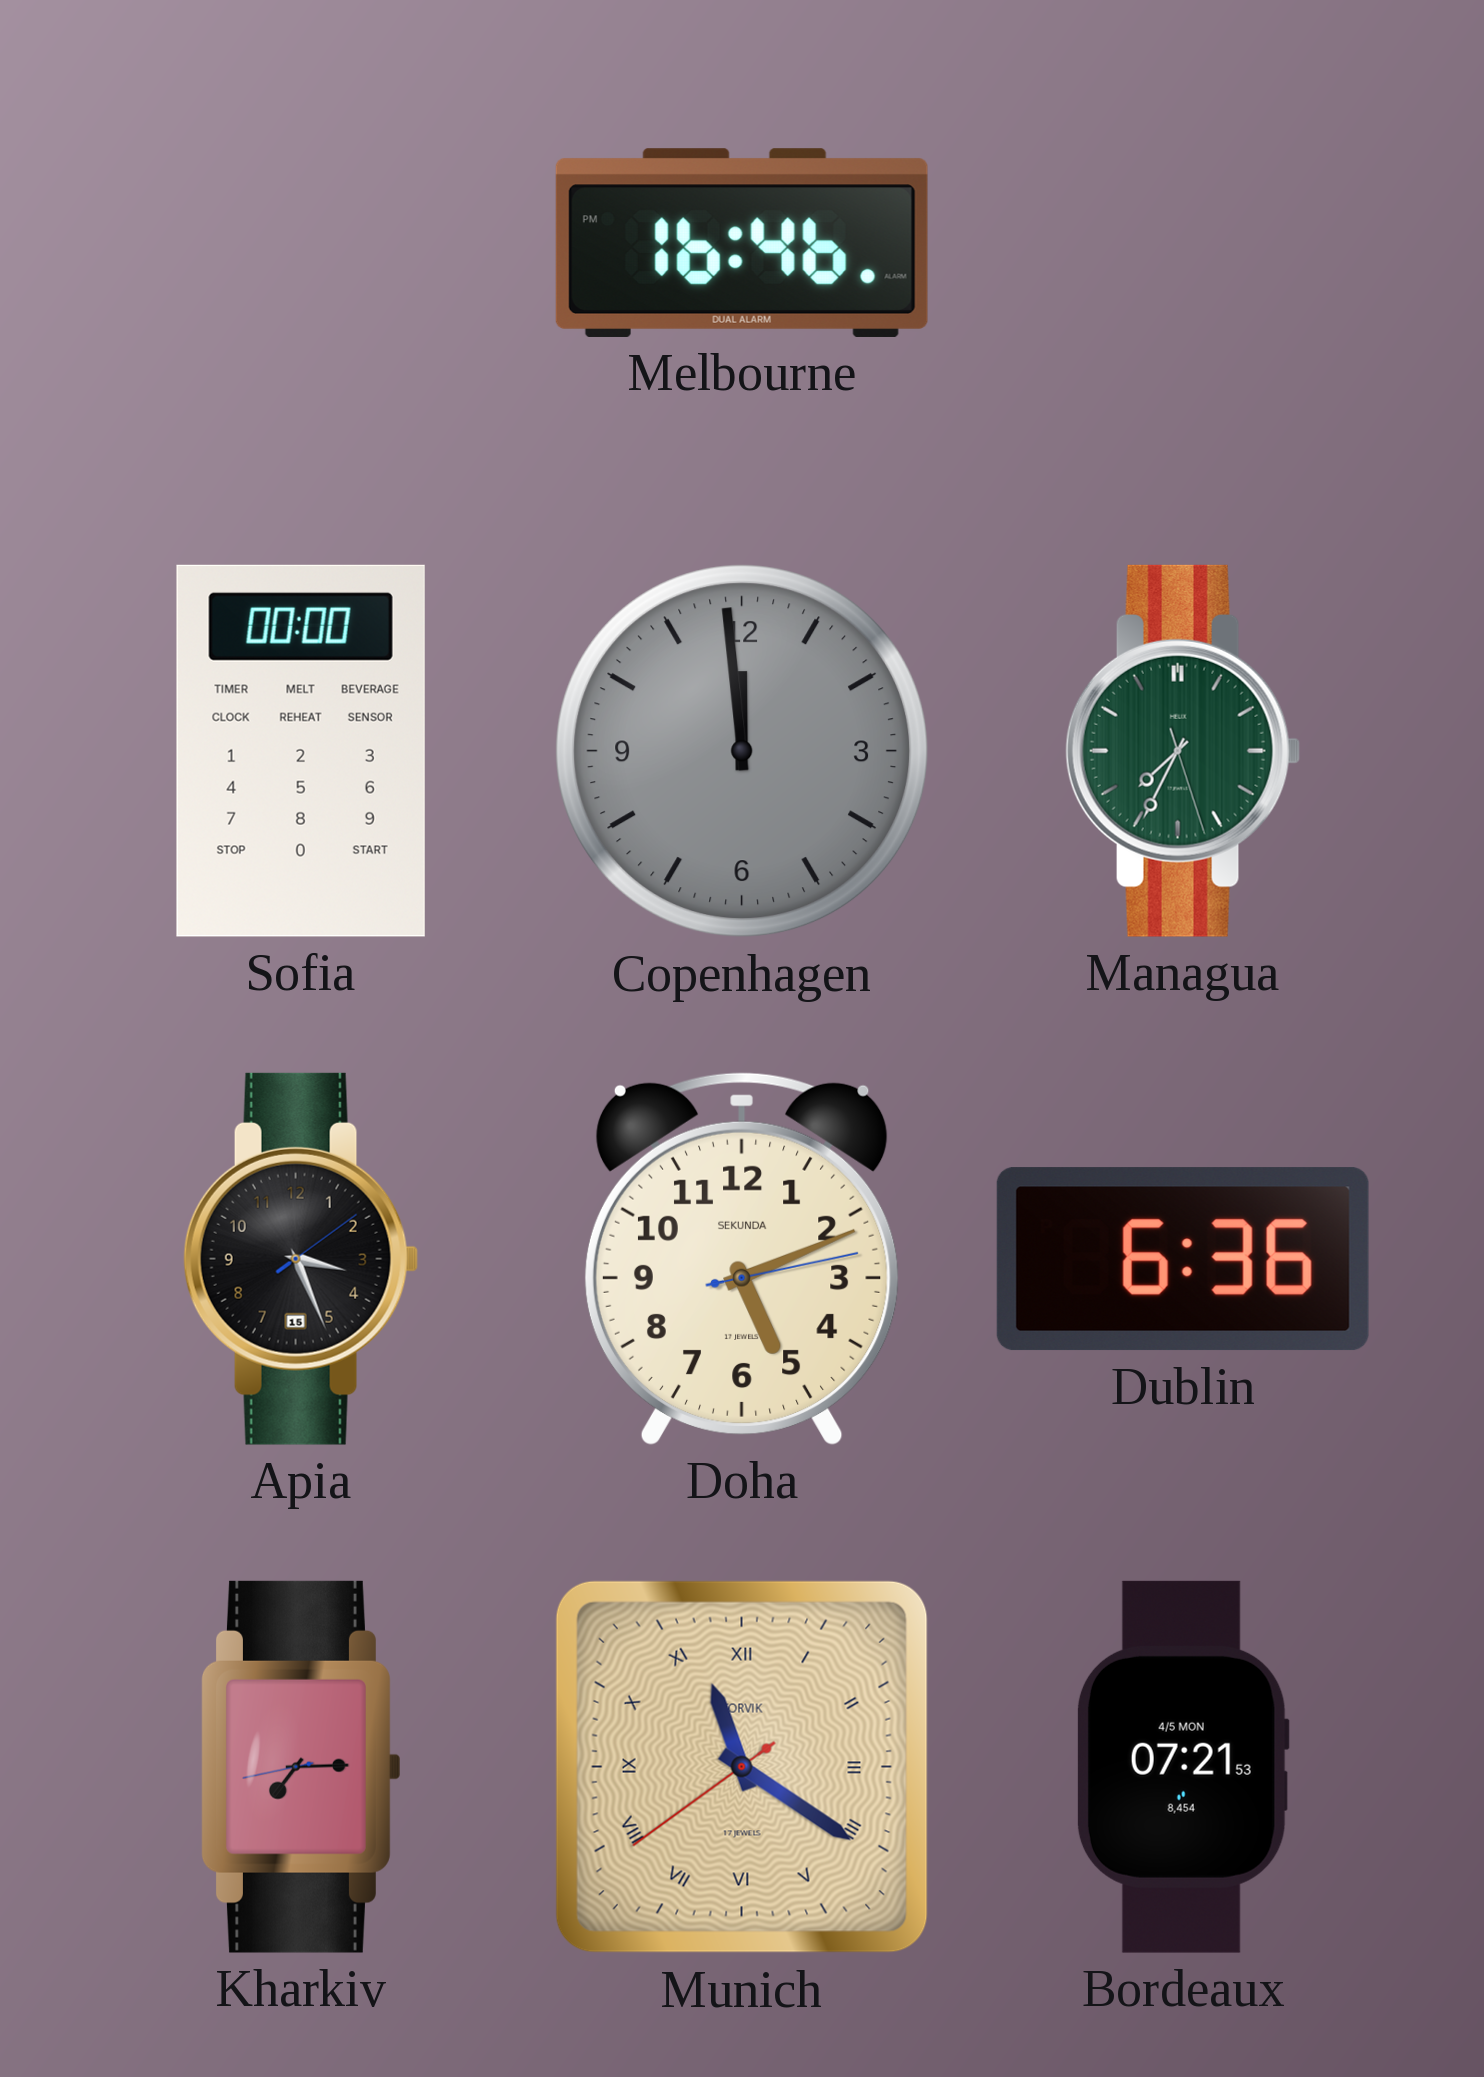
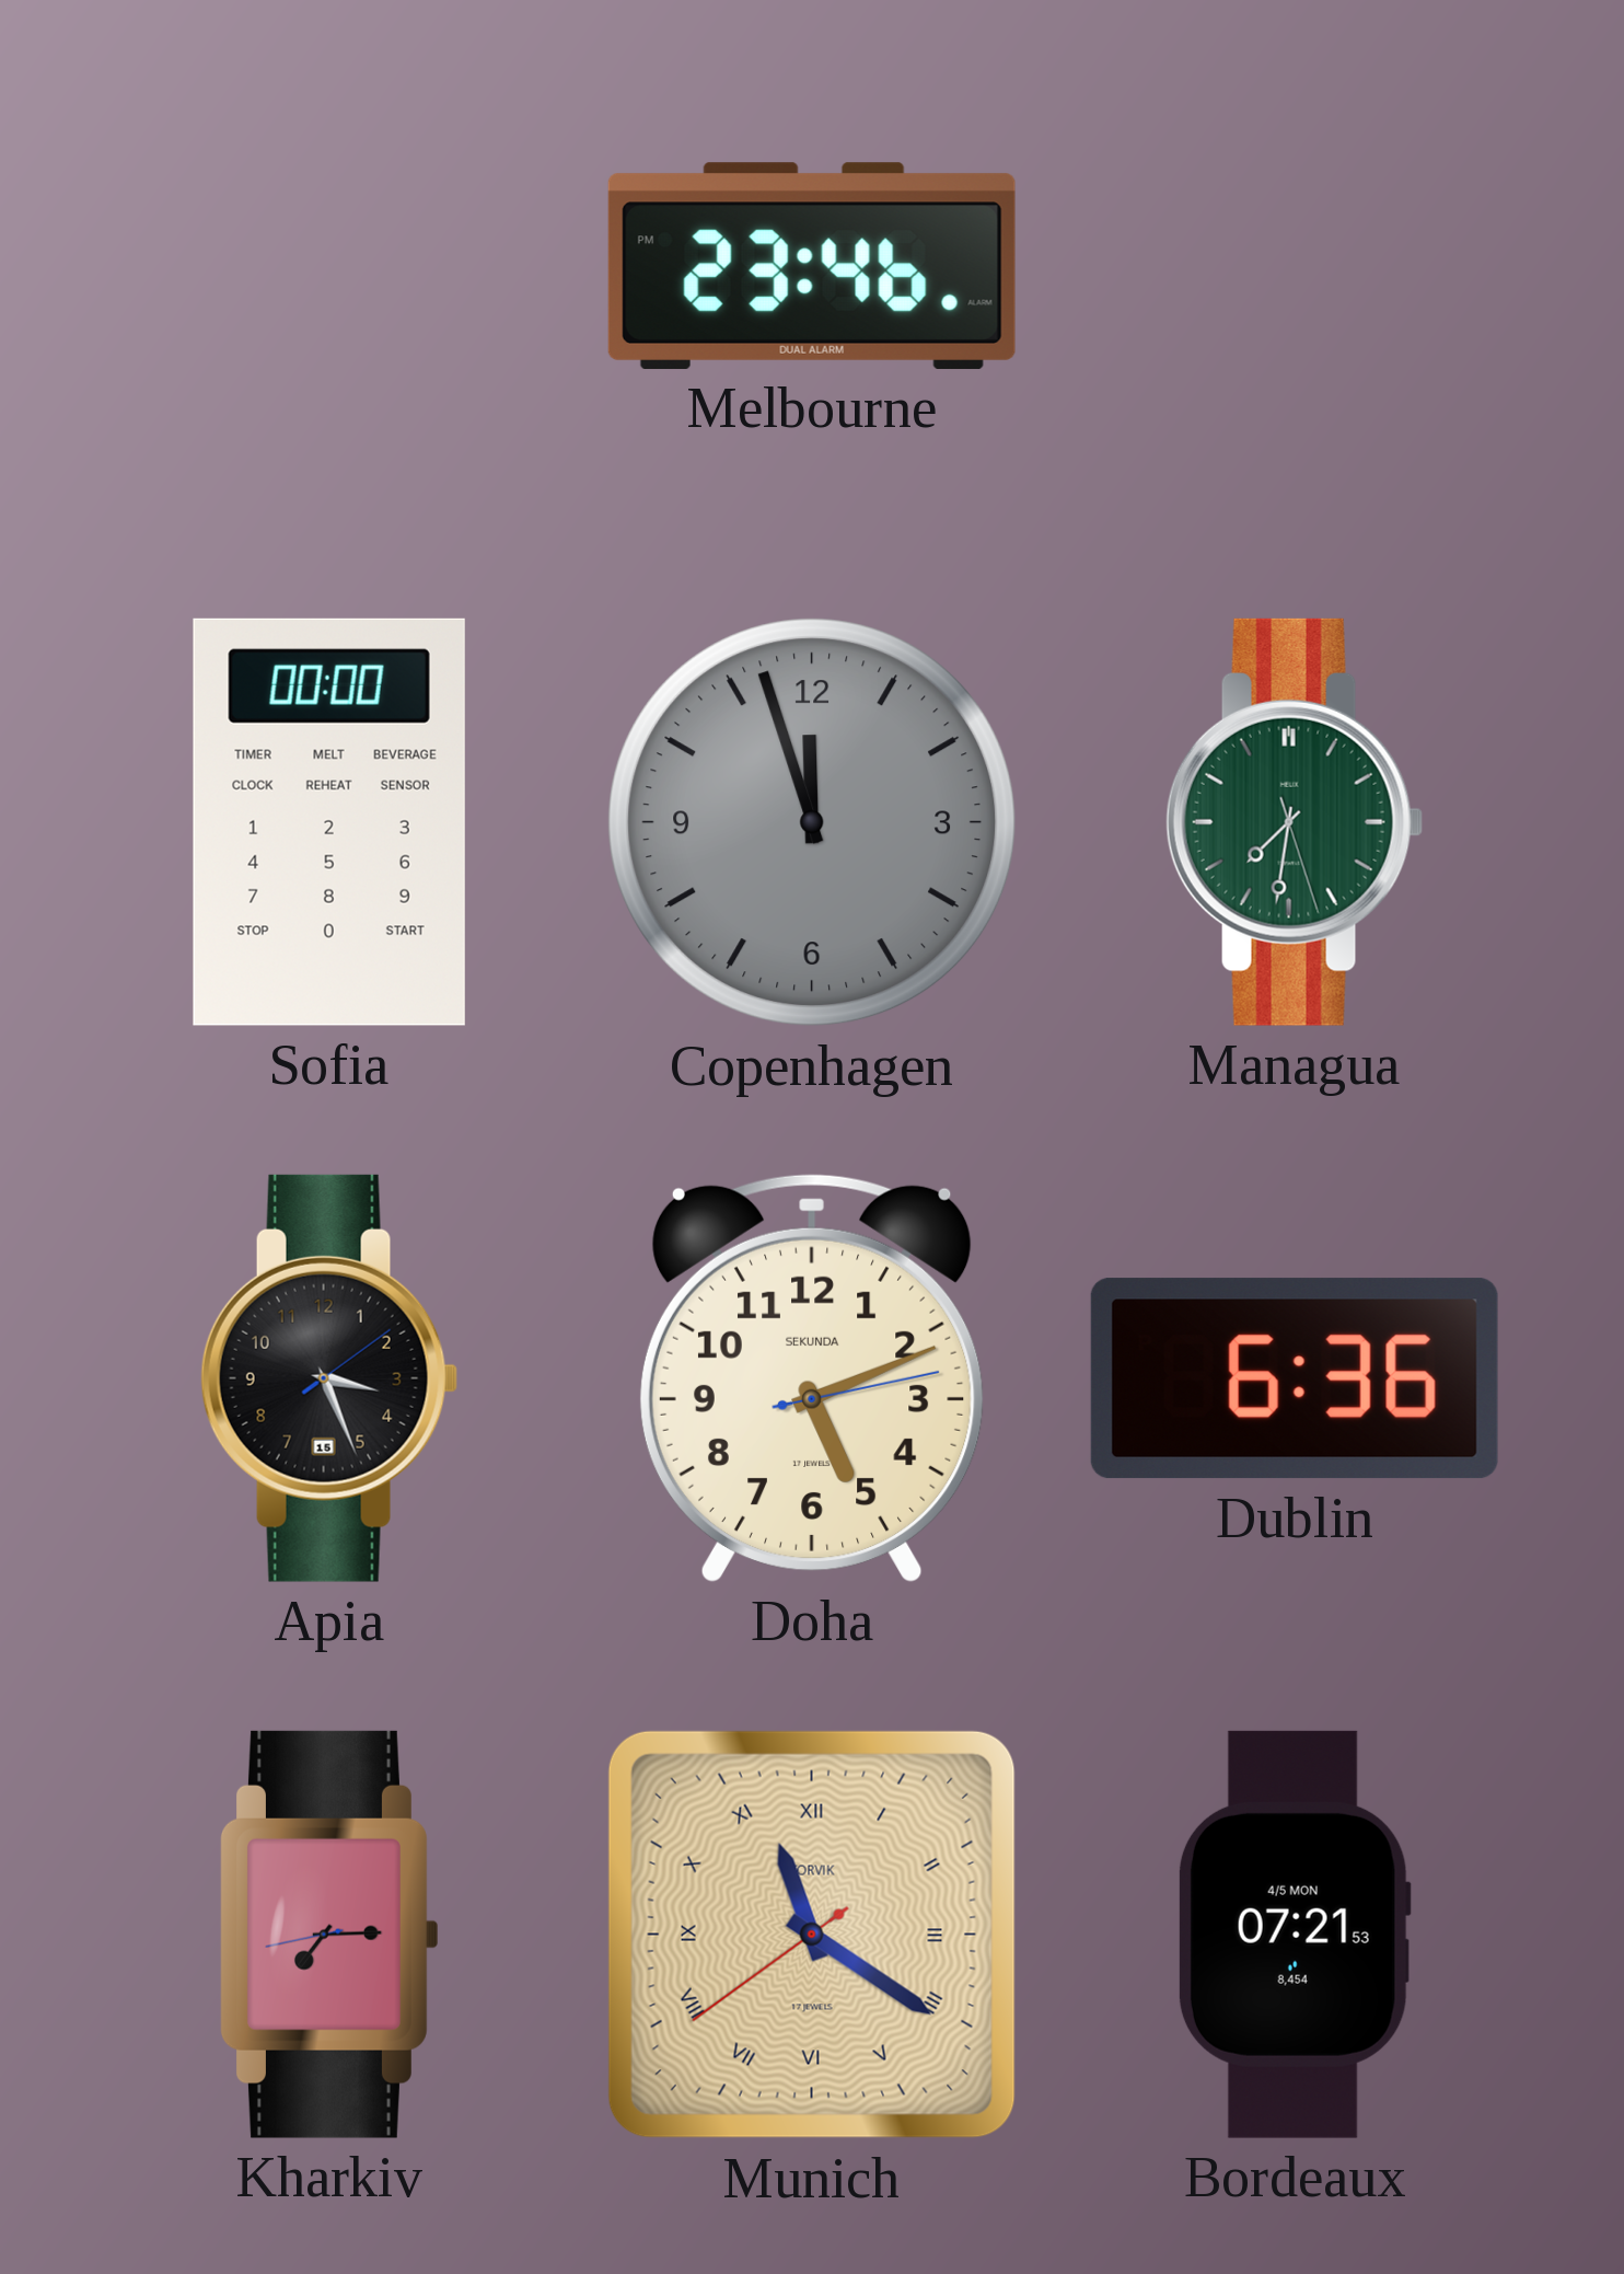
Melbourne: 16:46 -> 23:46 (812, 266)
Copenhagen: 11:59 -> 11:57 (812, 822)
Managua: 7:34 -> 7:31 (1295, 822)
